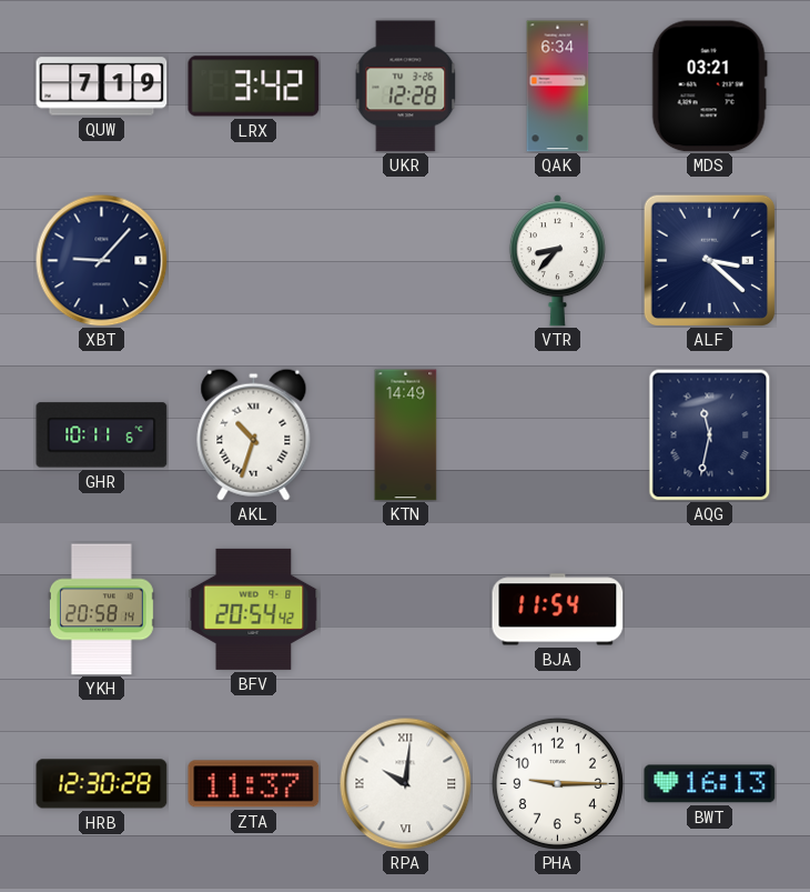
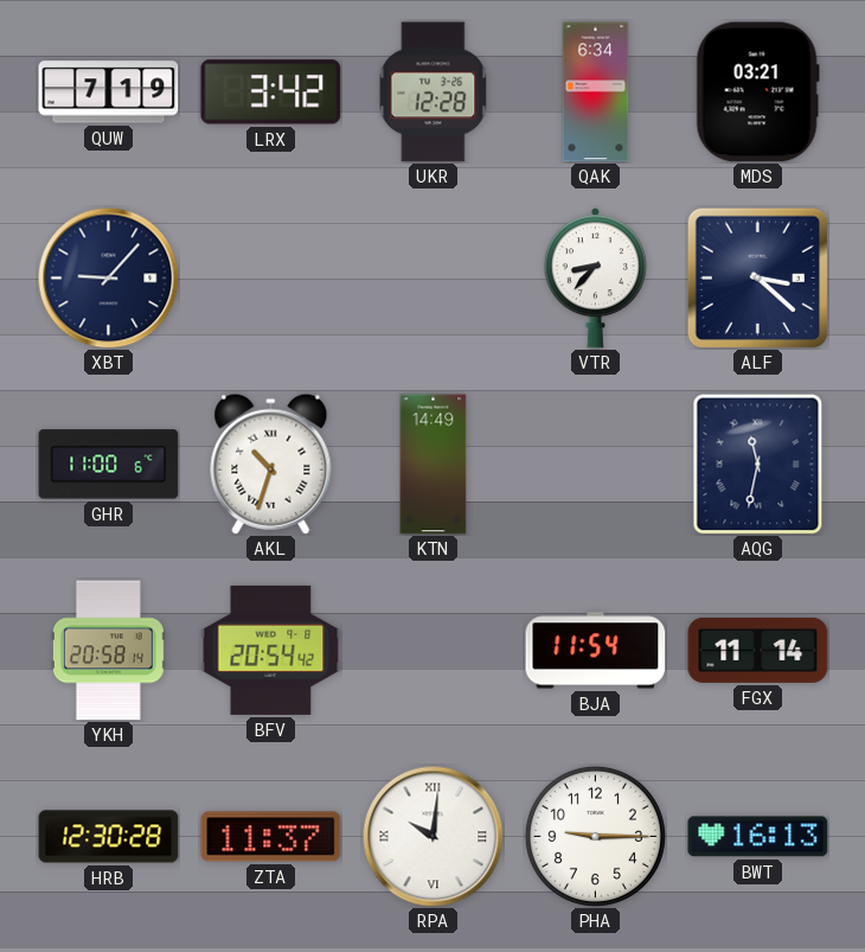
GHR: 10:11 -> 11:00 (109, 465)
FGX: none -> 11:14 (758, 650)
